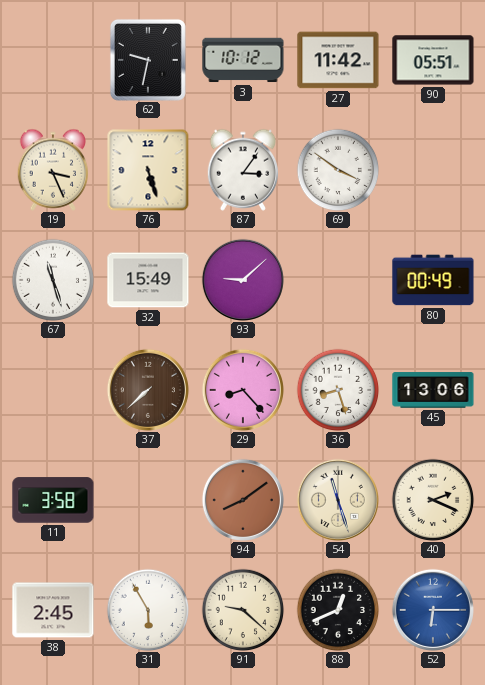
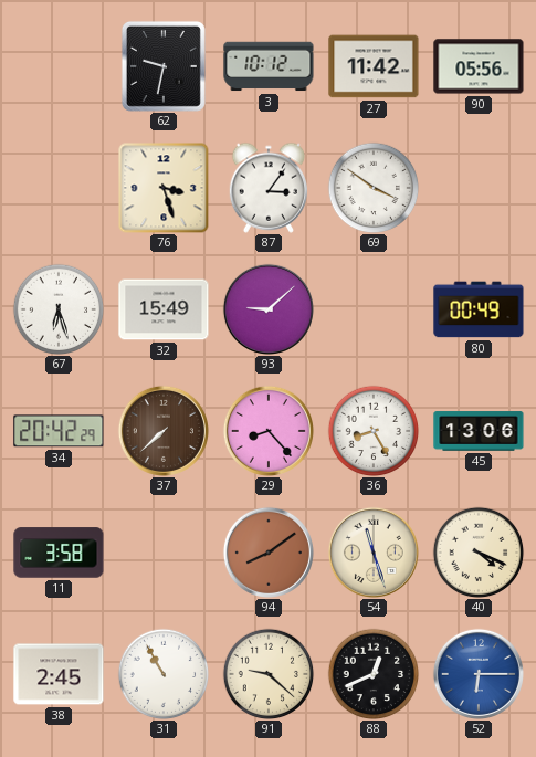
90: 05:51 -> 05:56 (479, 66)
19: 3:26 -> none (52, 170)
76: 5:27 -> 3:27 (164, 188)
67: 11:27 -> 6:27 (59, 309)
34: none -> 20:42 (59, 431)
36: 8:27 -> 8:25 (374, 431)
40: 2:19 -> 4:19 (479, 553)
31: 5:55 -> 10:55 (164, 674)
